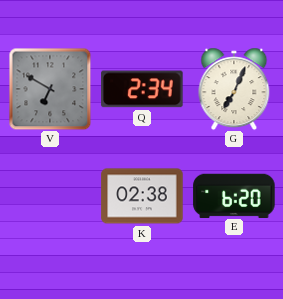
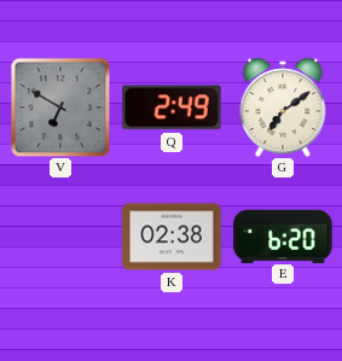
Q: 2:34 -> 2:49 (172, 107)
G: 7:04 -> 7:09 (283, 107)
